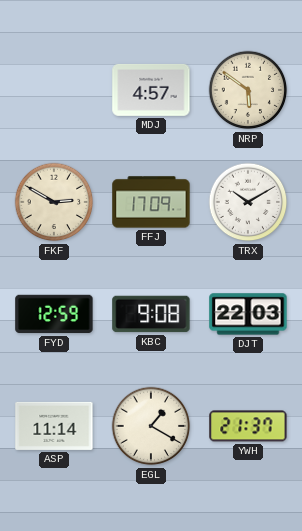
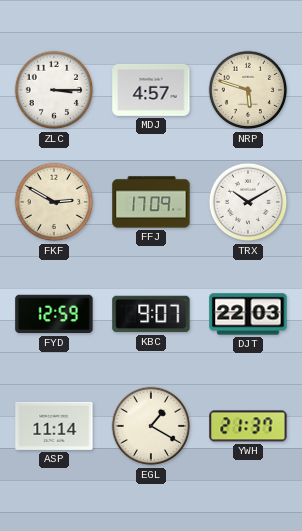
ZLC: none -> 3:15 (54, 90)
NRP: 5:51 -> 5:48 (248, 90)
KBC: 9:08 -> 9:07 (151, 314)
